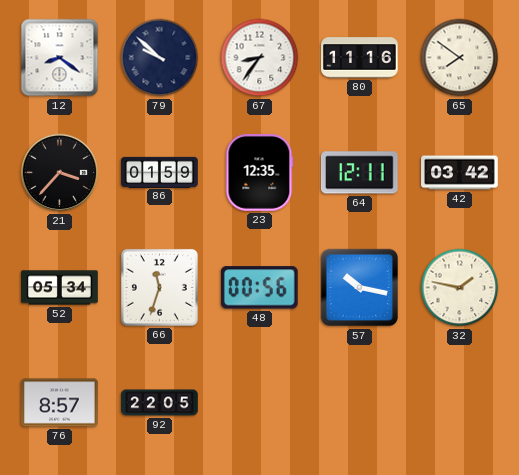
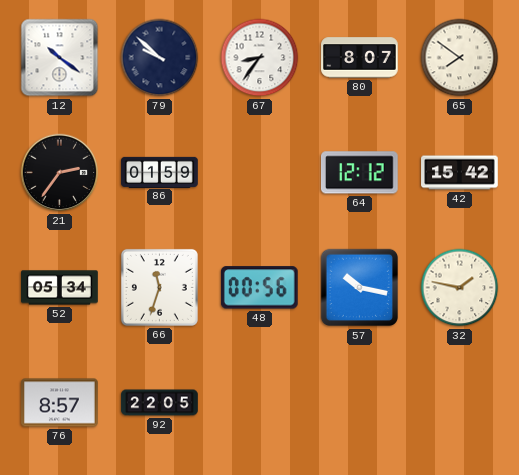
12: 8:21 -> 10:21 (60, 58)
80: 11:16 -> 8:07 (360, 58)
21: 3:37 -> 2:36 (60, 173)
23: 12:35 -> none (260, 173)
64: 12:11 -> 12:12 (359, 173)
42: 03:42 -> 15:42 (460, 173)
